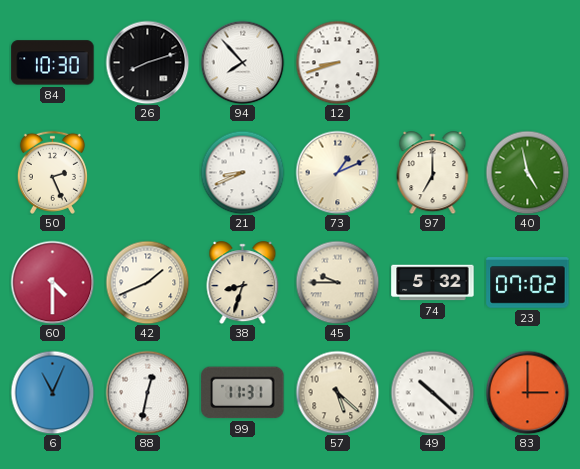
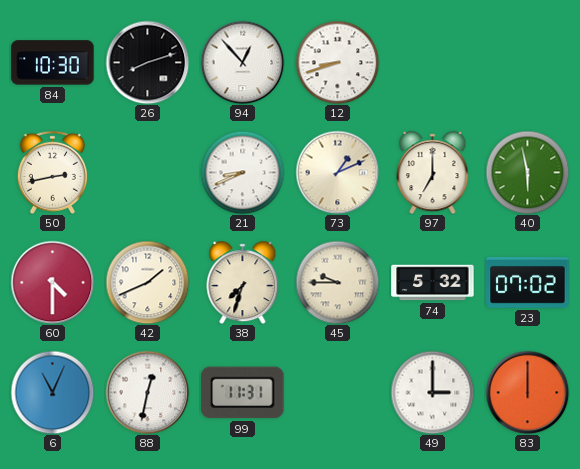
94: 7:53 -> 12:53 (242, 62)
50: 2:26 -> 2:43 (52, 172)
40: 4:58 -> 5:58 (527, 172)
38: 8:33 -> 7:33 (243, 283)
57: 5:22 -> none (337, 392)
49: 10:22 -> 3:00 (432, 392)
83: 3:00 -> 12:00 (527, 392)
